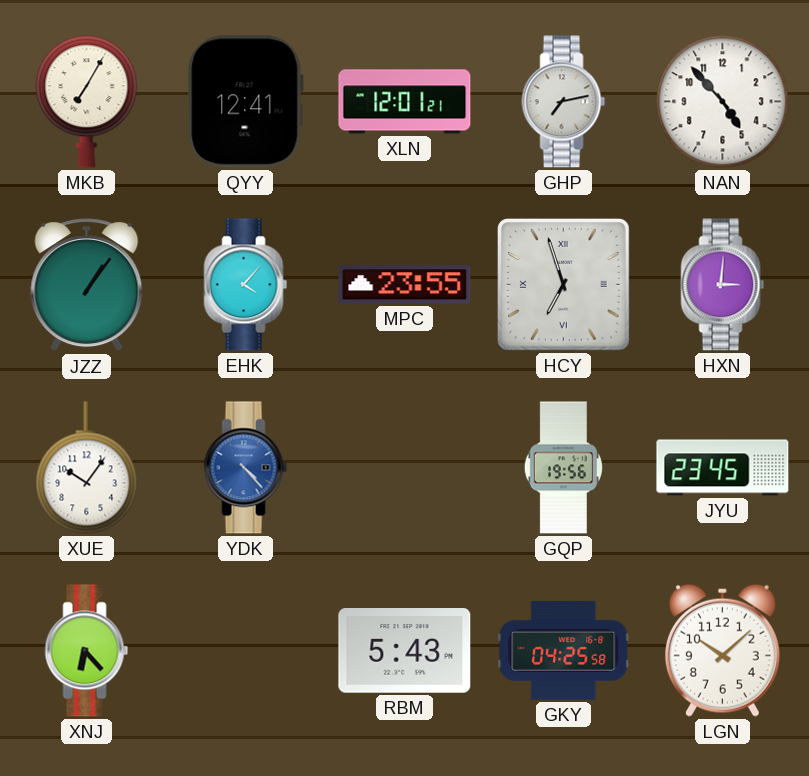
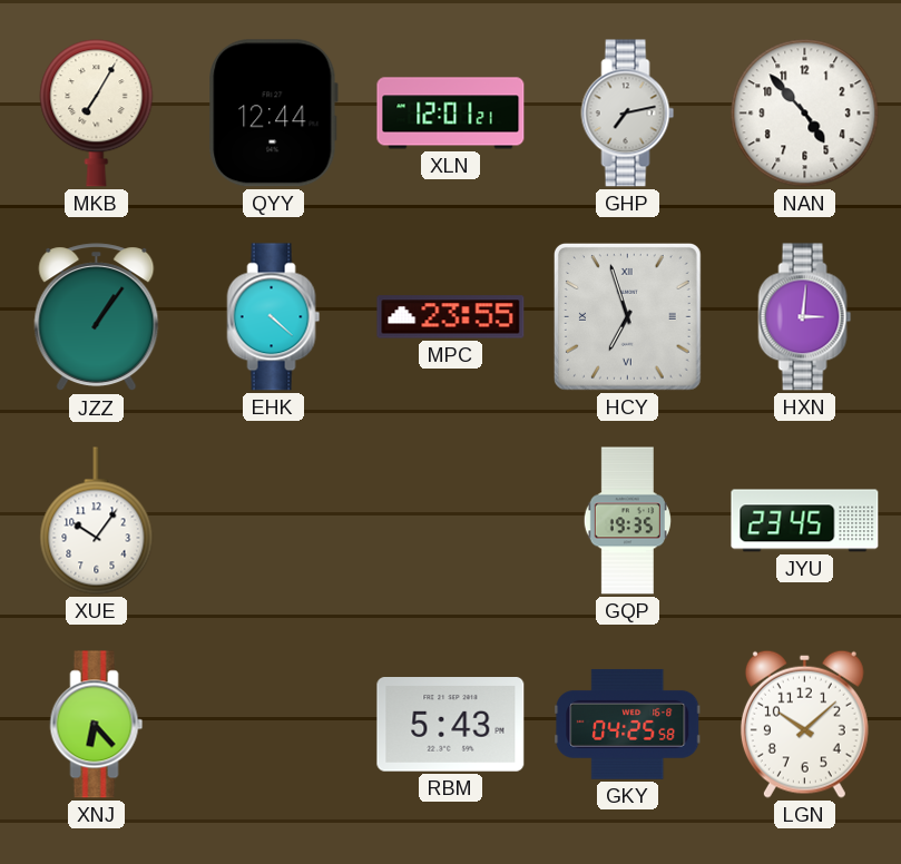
QYY: 12:41 -> 12:44 (273, 114)
EHK: 4:07 -> 4:22 (274, 317)
YDK: 4:23 -> none (246, 468)
GQP: 19:56 -> 19:35 (627, 521)
